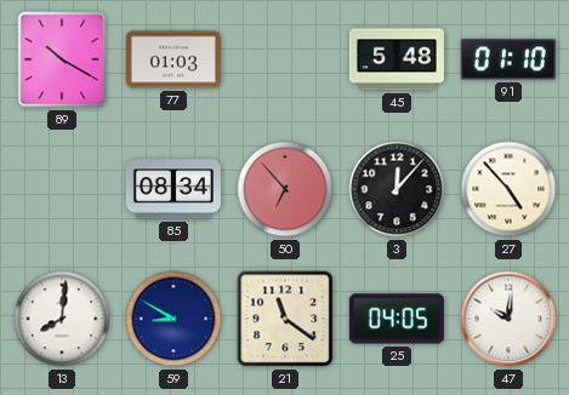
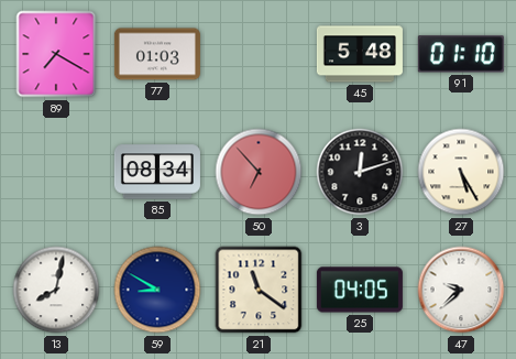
89: 10:20 -> 7:20 (56, 54)
3: 12:07 -> 12:12 (360, 172)
27: 4:53 -> 5:25 (461, 172)
13: 8:01 -> 8:02 (56, 290)
47: 10:01 -> 9:38 (461, 290)
